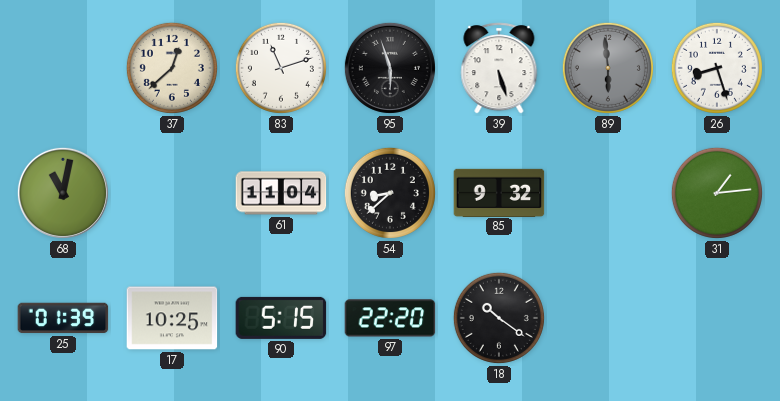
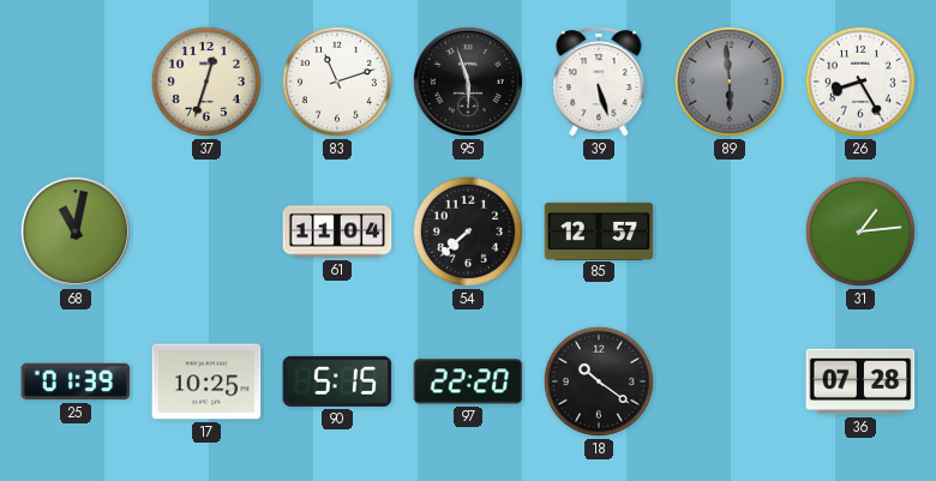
37: 12:38 -> 12:33 (206, 82)
26: 8:27 -> 8:25 (860, 82)
54: 8:38 -> 7:38 (468, 232)
85: 9:32 -> 12:57 (599, 230)
36: none -> 07:28 (860, 381)
